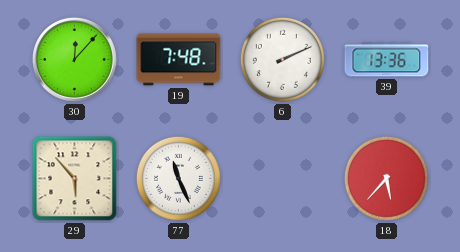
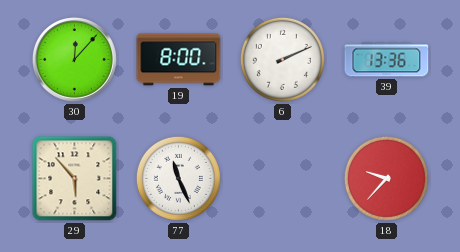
19: 7:48 -> 8:00 (179, 60)
18: 5:37 -> 9:37 (386, 178)
